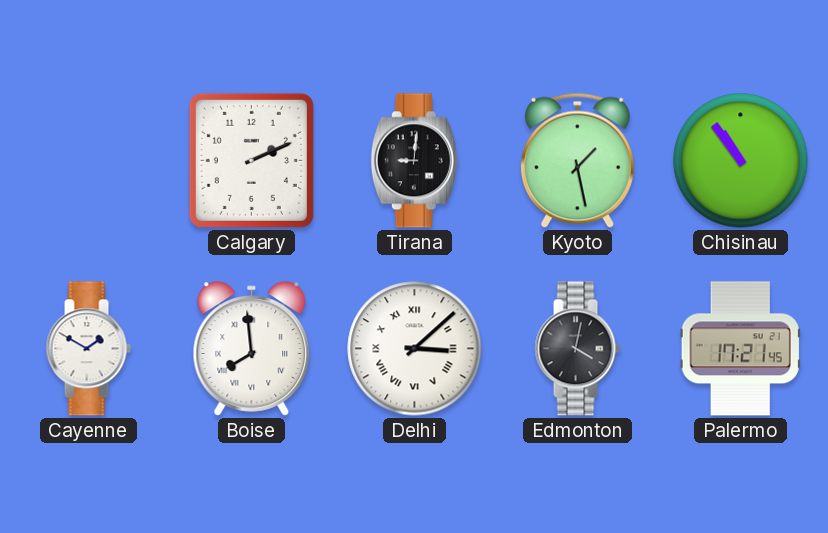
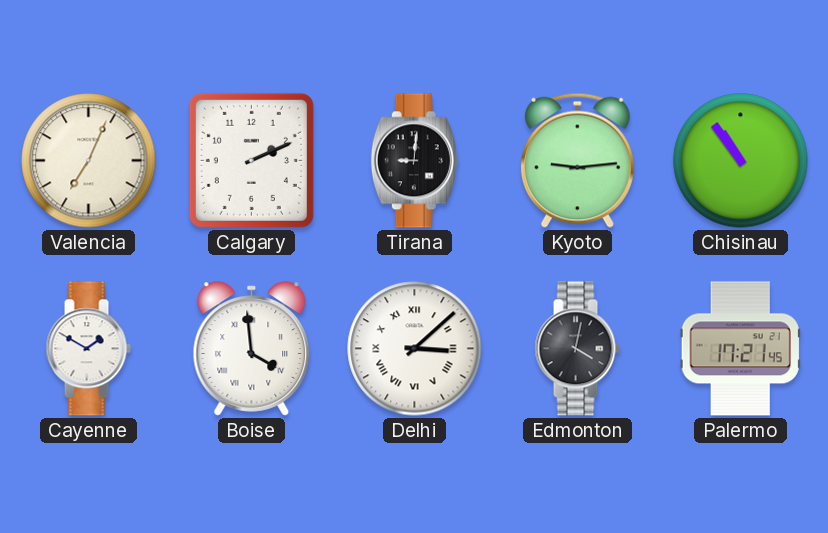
Valencia: none -> 7:04 (89, 161)
Kyoto: 1:28 -> 9:14 (577, 160)
Boise: 7:59 -> 3:59 (252, 349)
